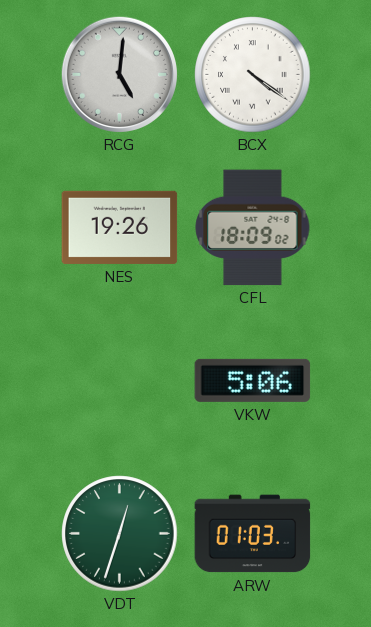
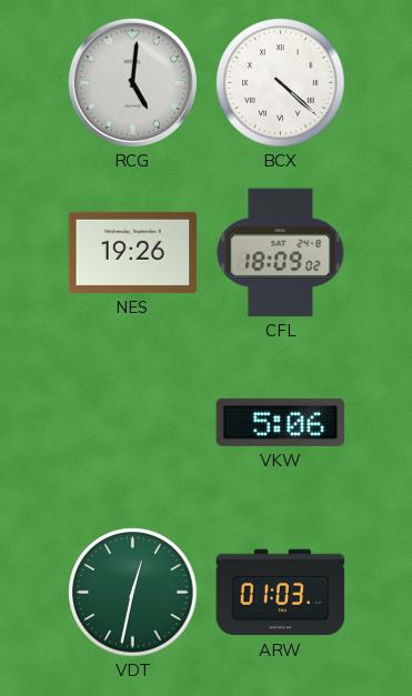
BCX: 4:21 -> 4:22 (281, 83)
VDT: 12:33 -> 12:32 (133, 593)
